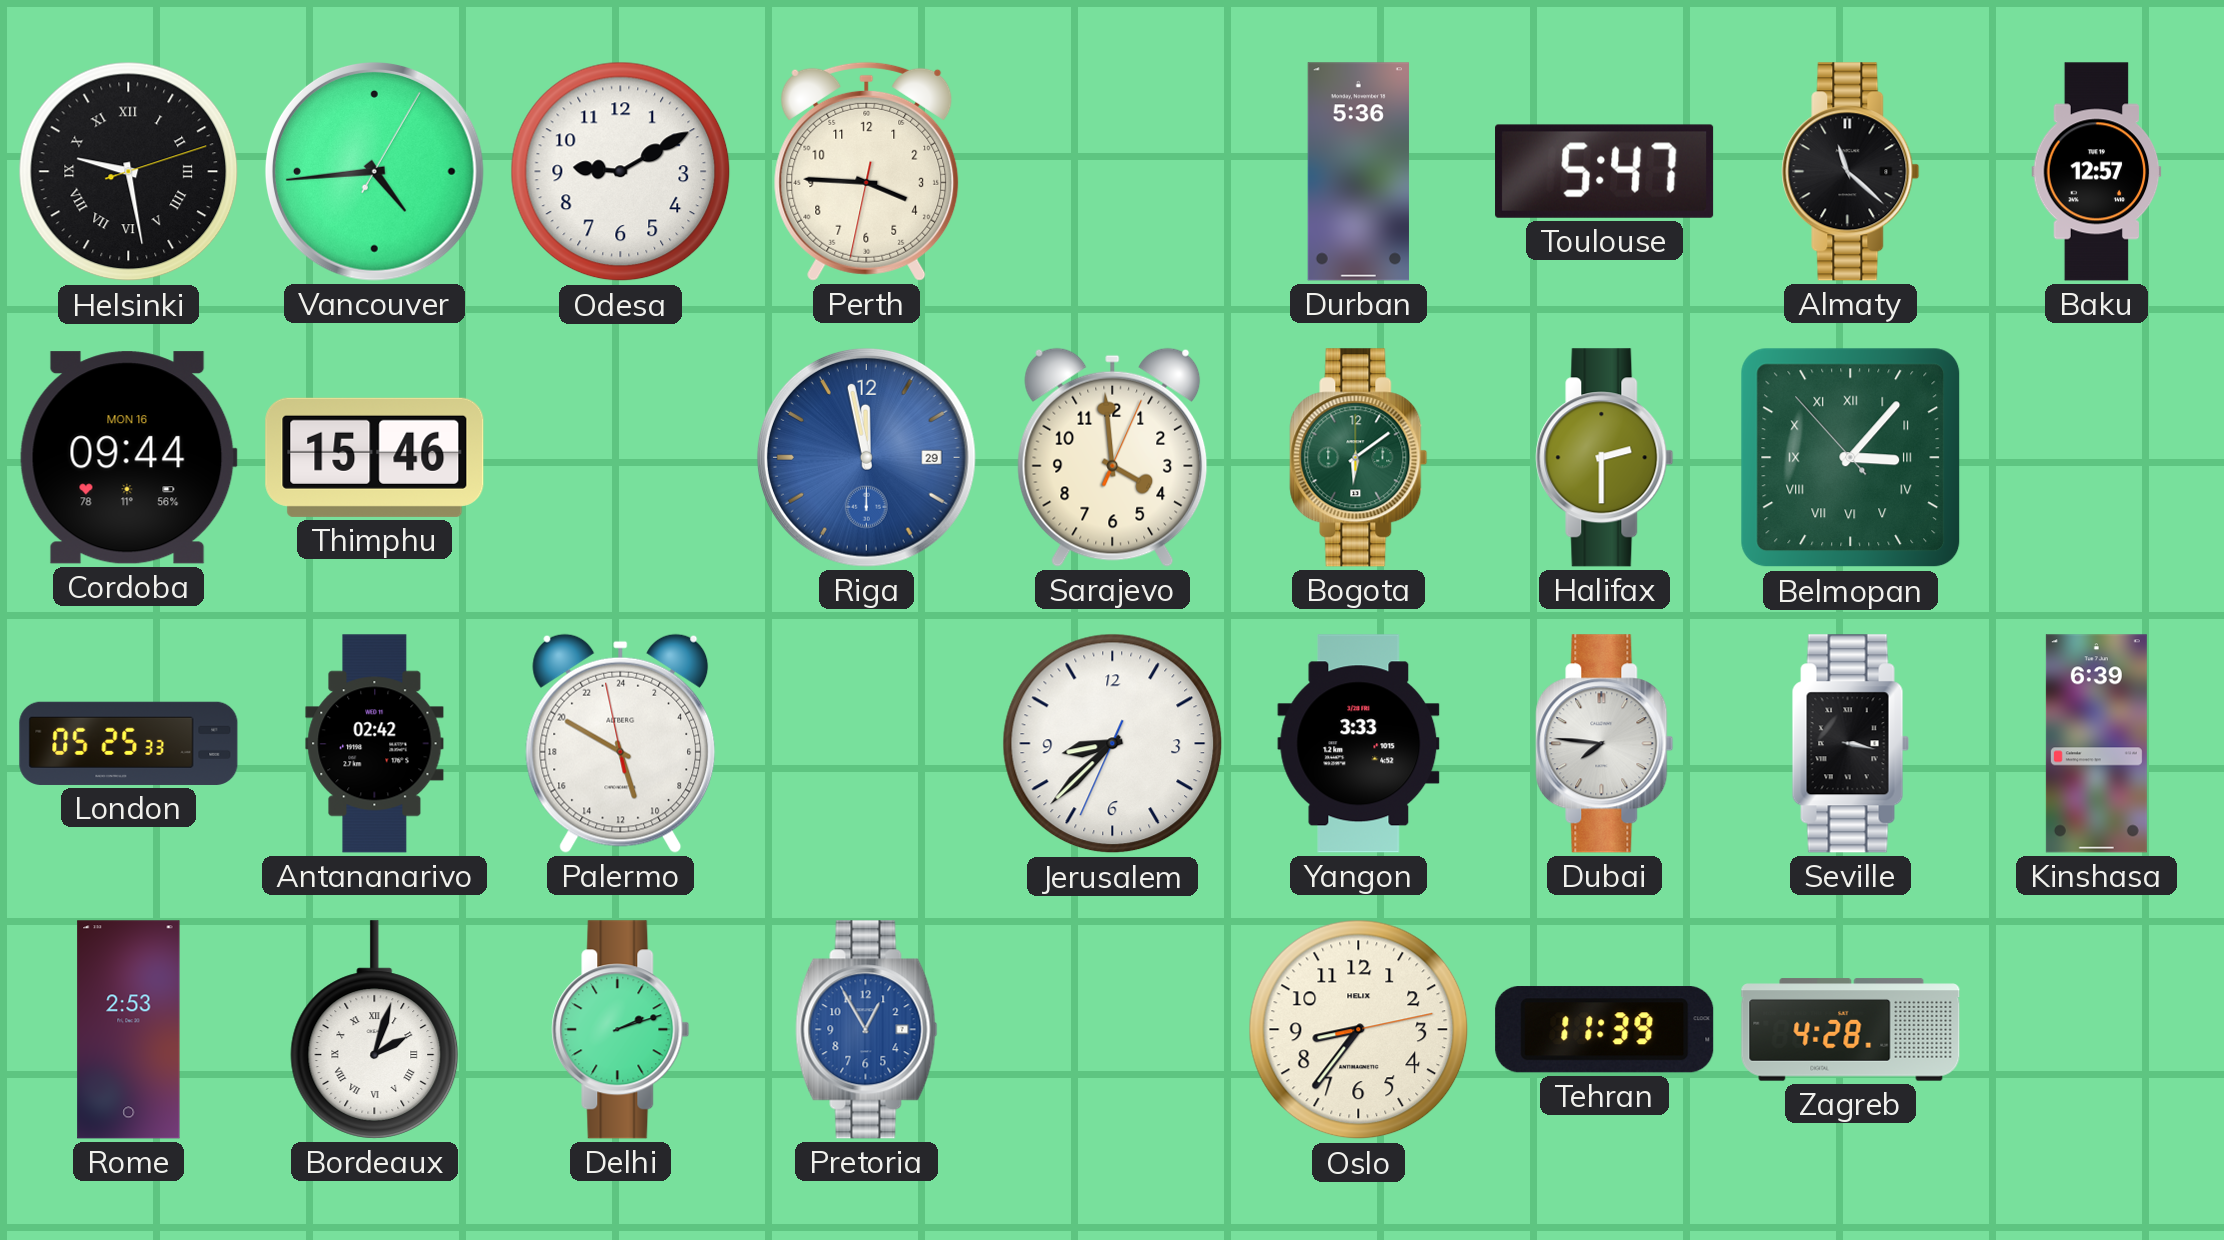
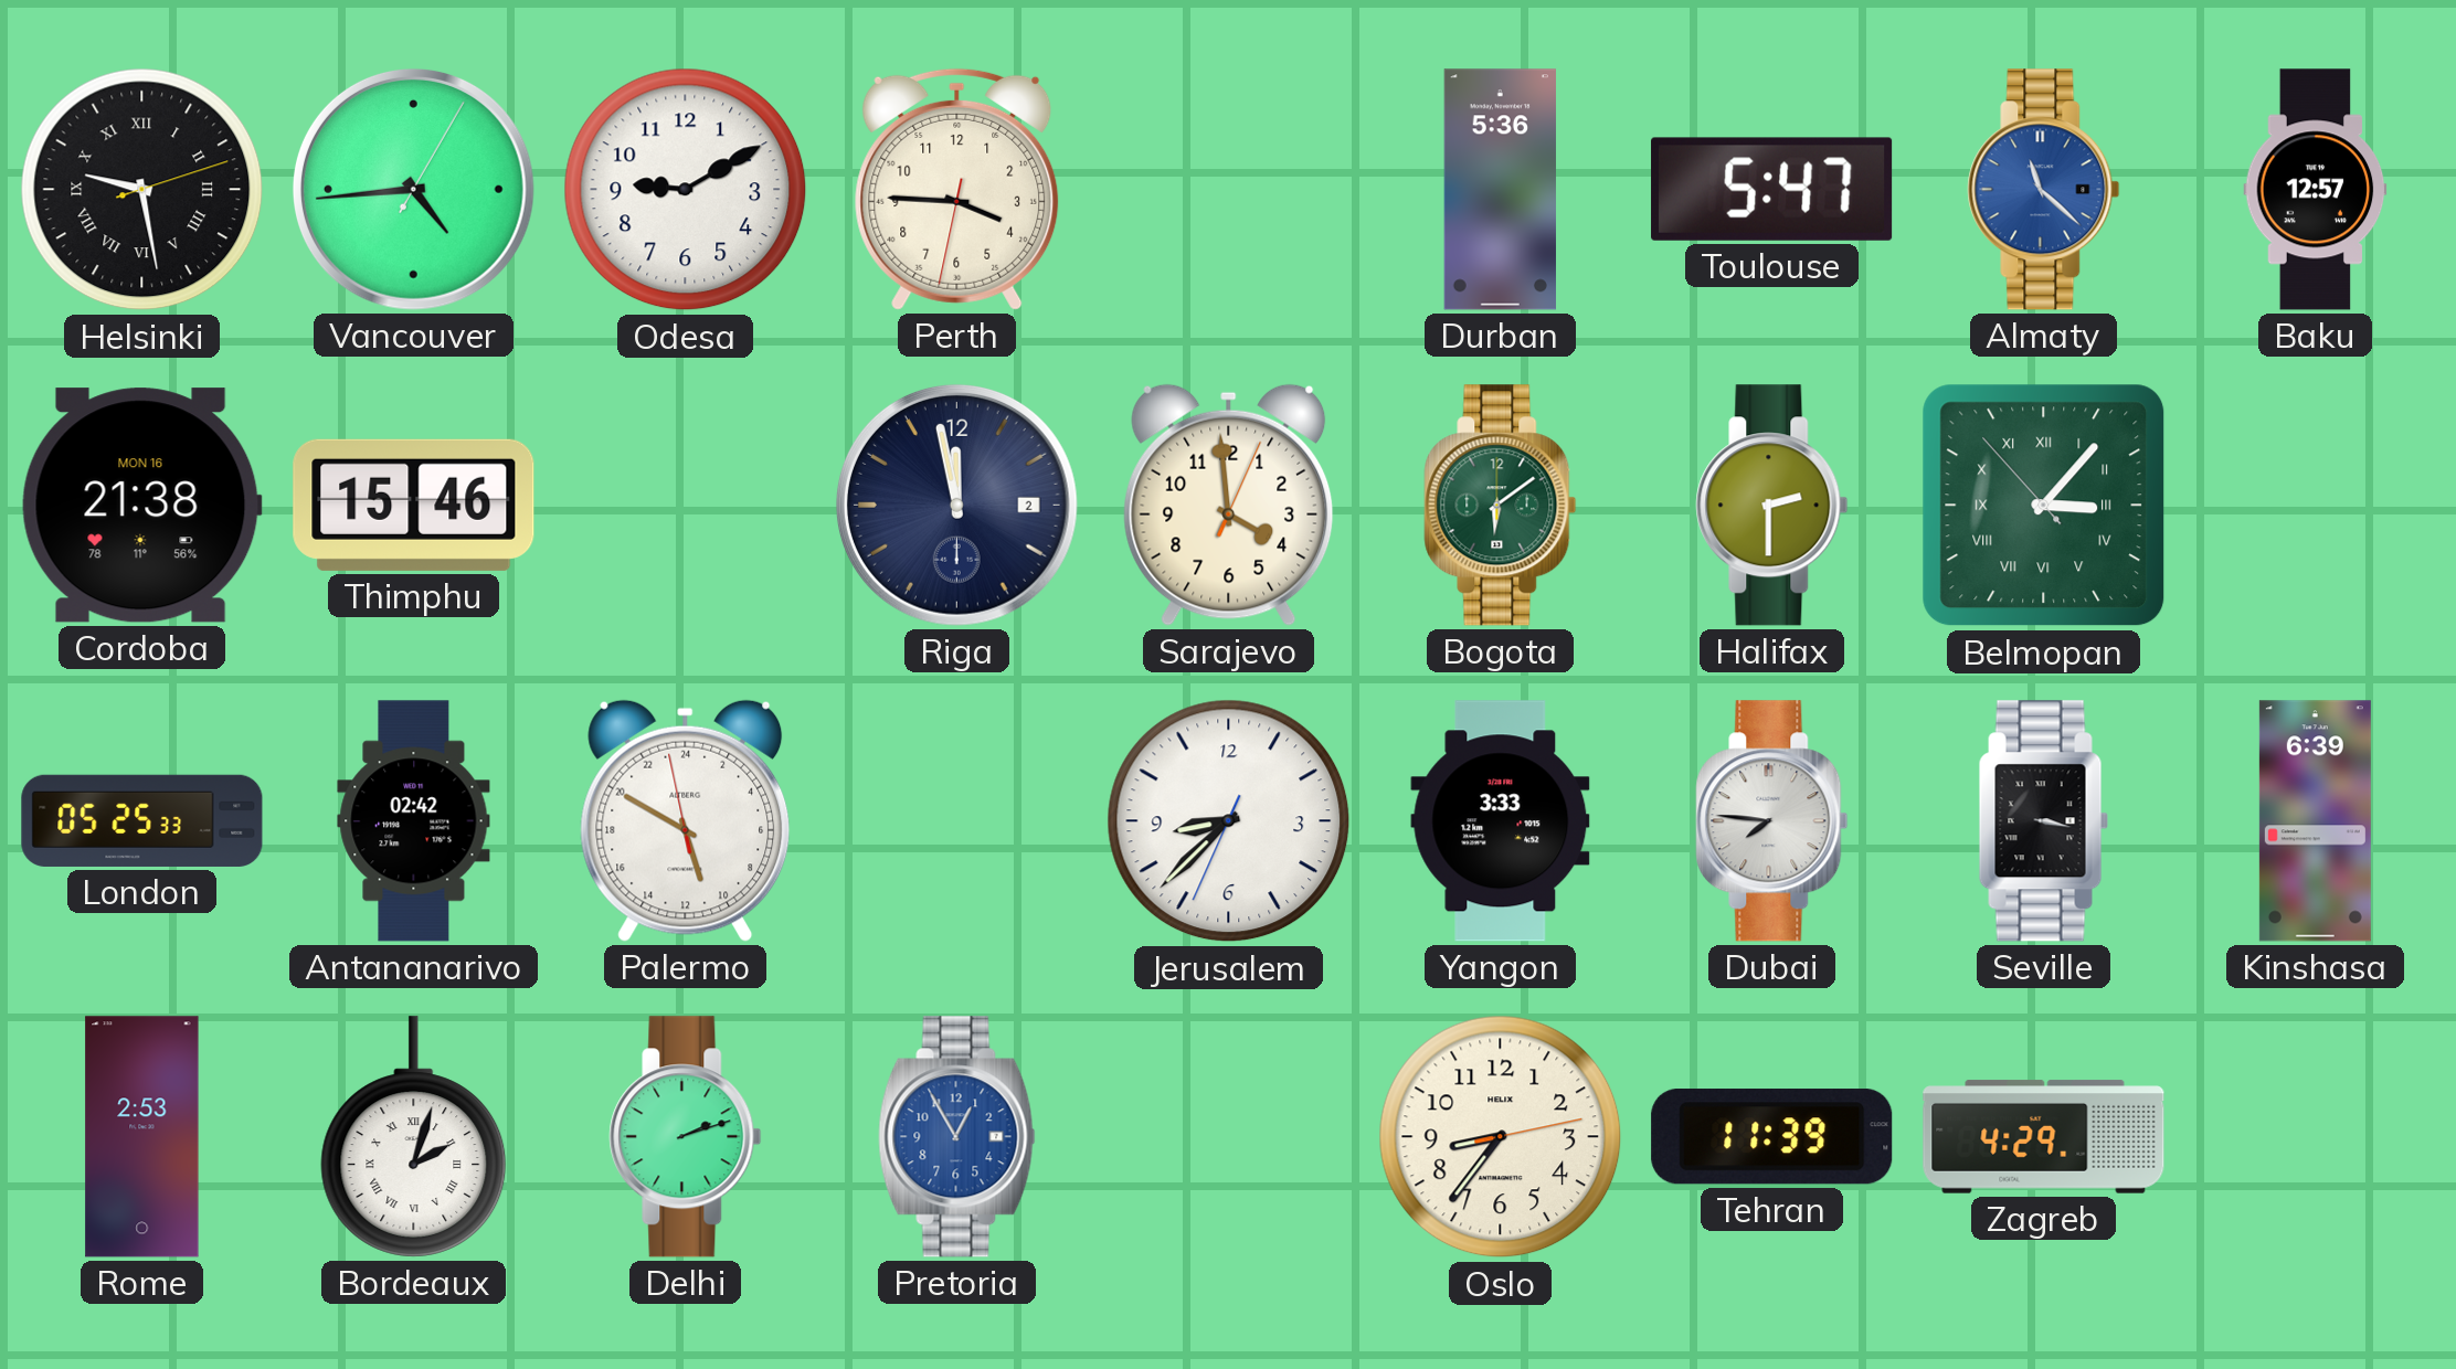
Almaty dial: black -> blue (2044, 190)
Cordoba: 09:44 -> 21:38 (141, 506)
Riga date: 29 -> 2 (956, 505)
Riga dial: blue -> navy (956, 505)
Zagreb: 4:28 -> 4:29 (2044, 1137)
